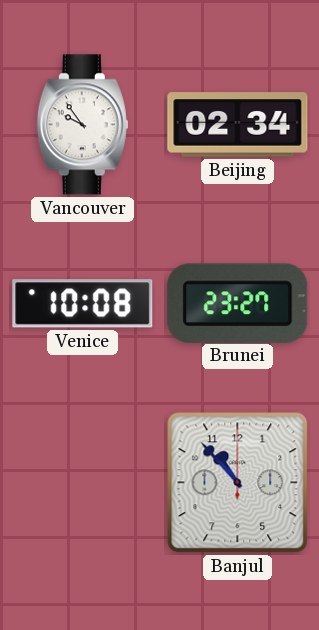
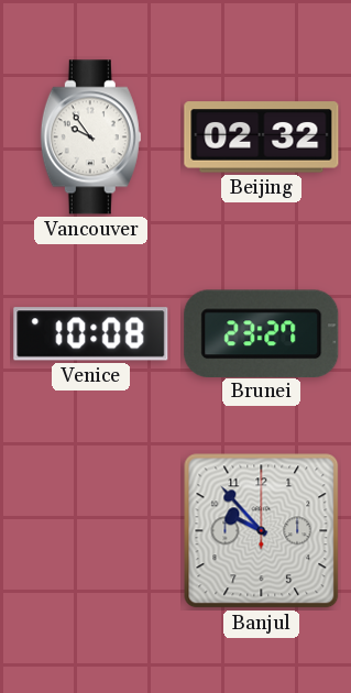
Beijing: 02:34 -> 02:32 (262, 137)
Banjul: 10:53 -> 9:53 (262, 531)
